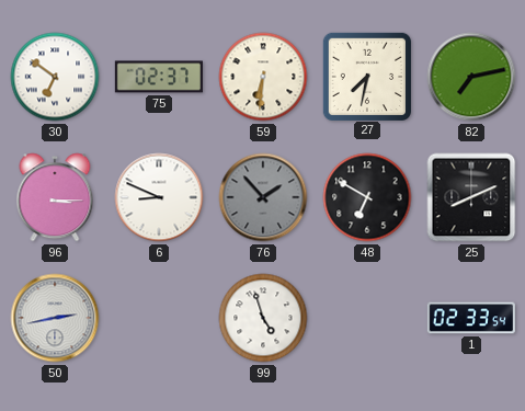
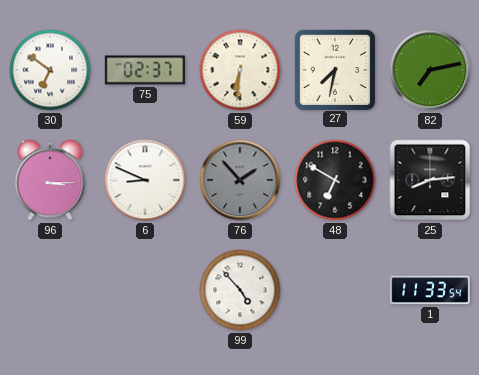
25: 8:11 -> 8:14 (430, 180)
50: 2:43 -> none (55, 318)
99: 4:57 -> 4:53 (240, 290)
1: 02:33 -> 11:33 (430, 290)
